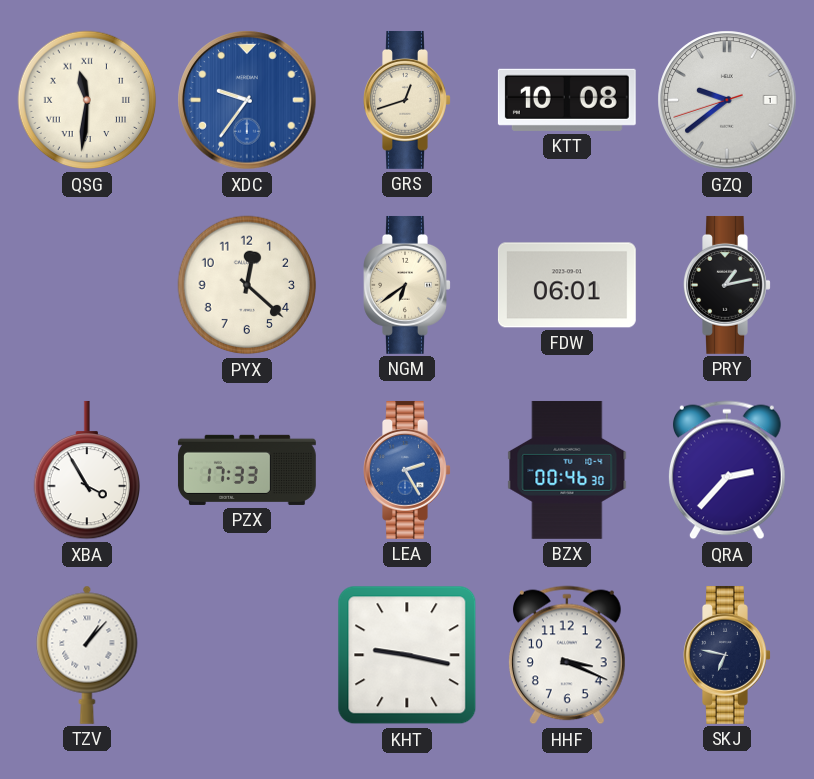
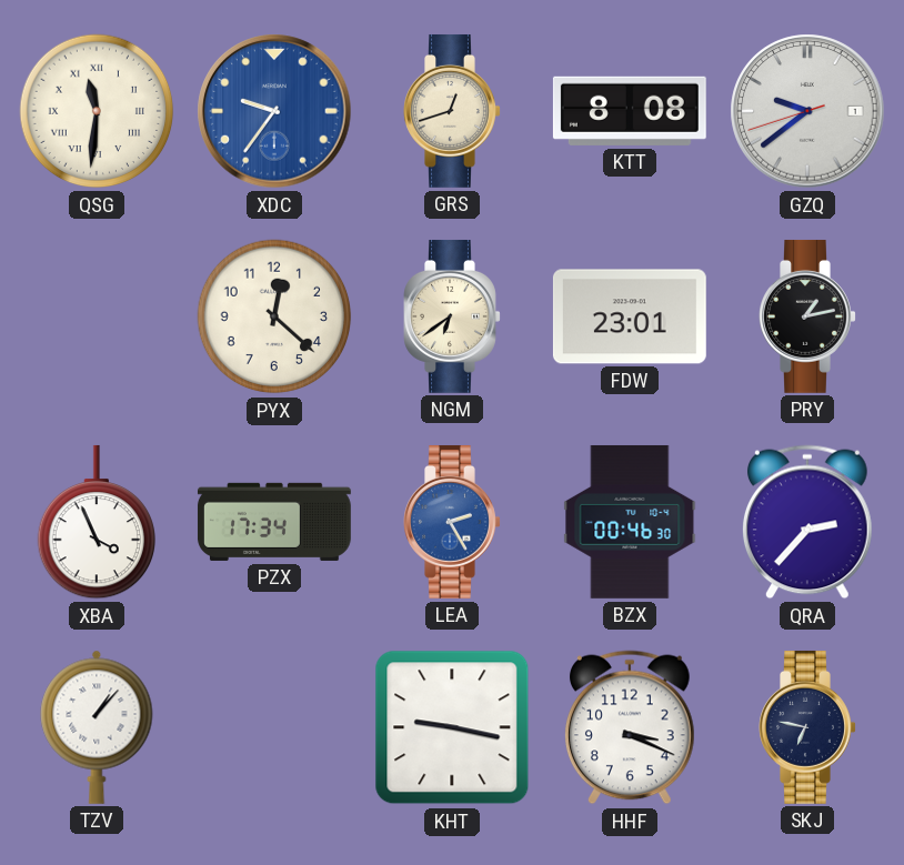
KTT: 10:08 -> 8:08 (630, 111)
FDW: 06:01 -> 23:01 (630, 316)
XBA: 3:55 -> 3:56 (96, 522)
PZX: 17:33 -> 17:34 (274, 522)
